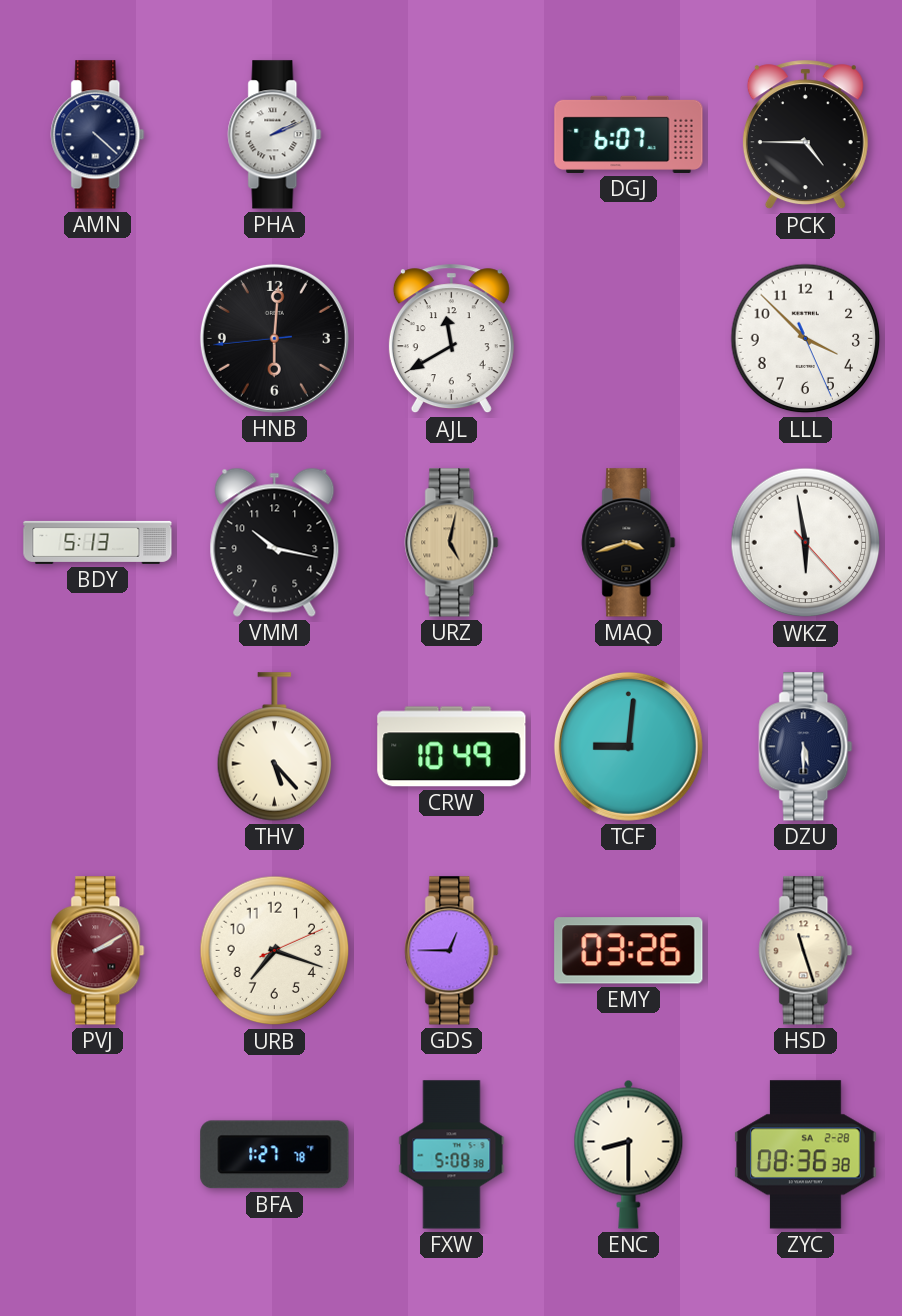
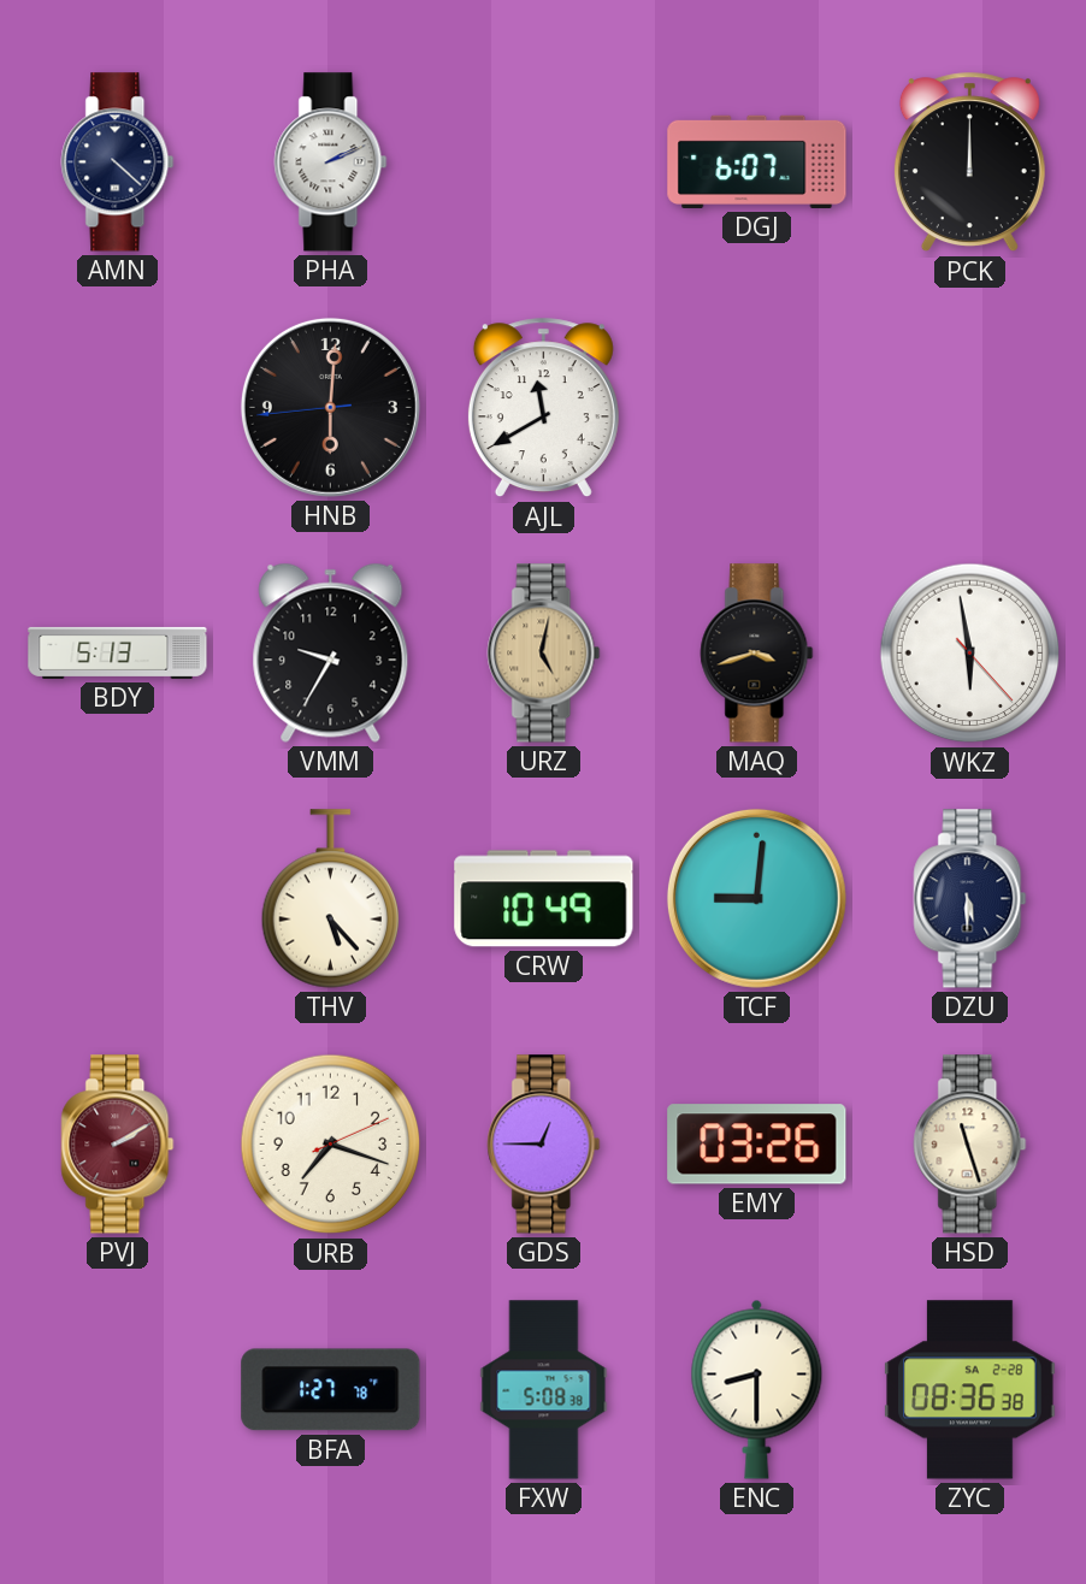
PCK: 4:45 -> 12:00 (969, 162)
LLL: 3:52 -> none (806, 339)
VMM: 10:17 -> 9:35 (331, 652)
